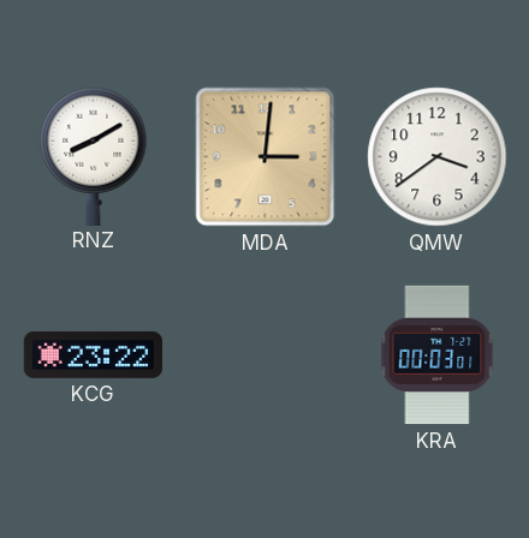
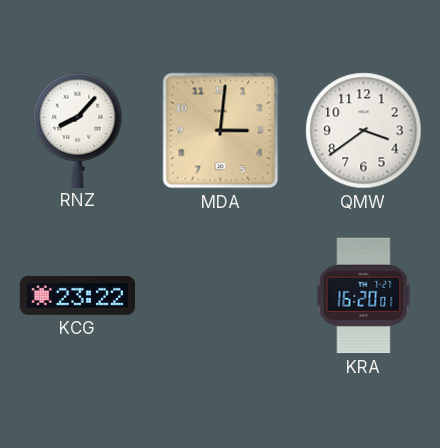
RNZ: 8:10 -> 8:07 (78, 130)
KRA: 00:03 -> 16:20 (364, 296)
